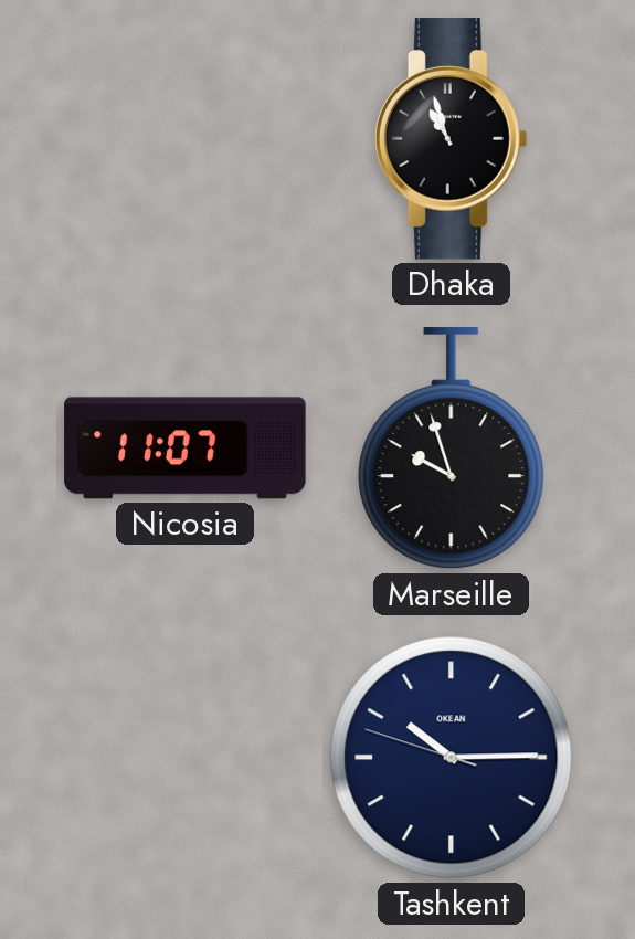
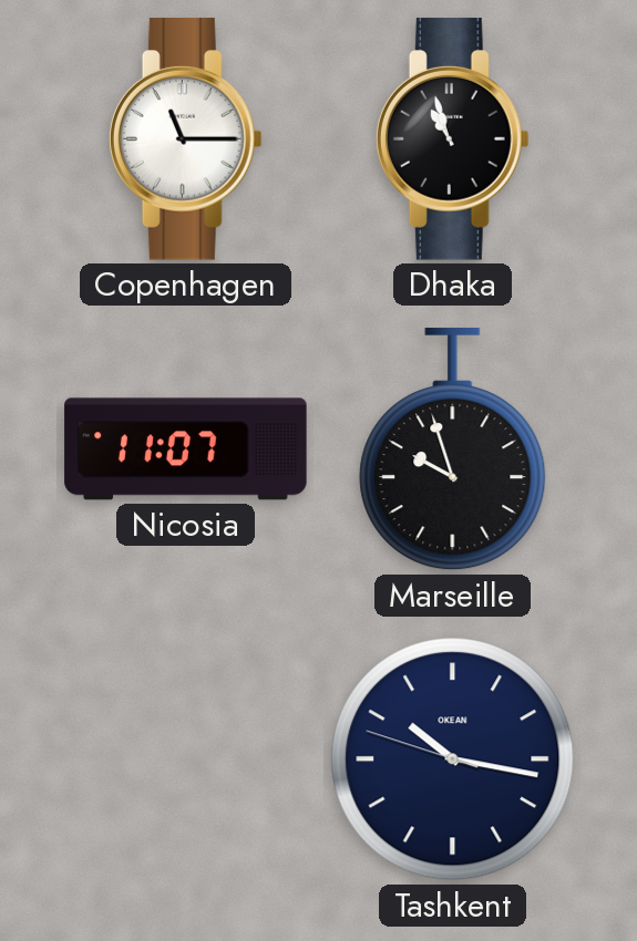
Copenhagen: none -> 11:15 (185, 139)
Tashkent: 10:14 -> 10:16 (453, 759)
